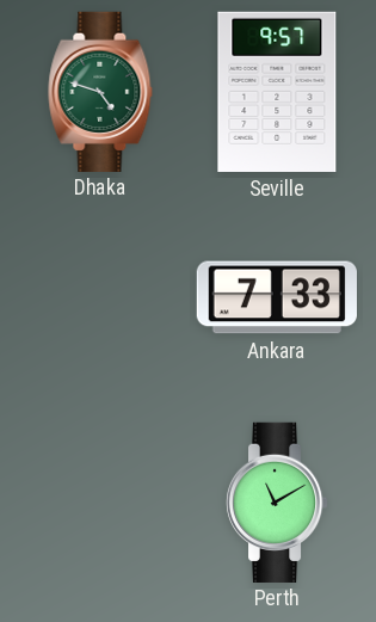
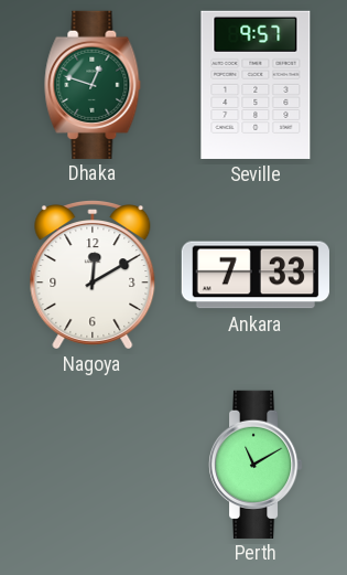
Dhaka: 4:48 -> 12:48 (93, 84)
Nagoya: none -> 12:10 (93, 275)
